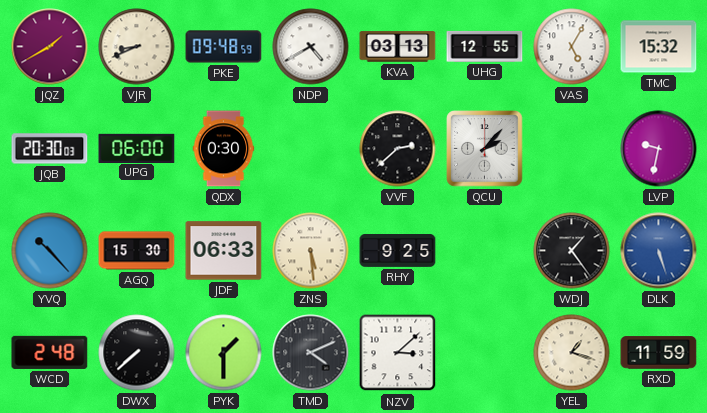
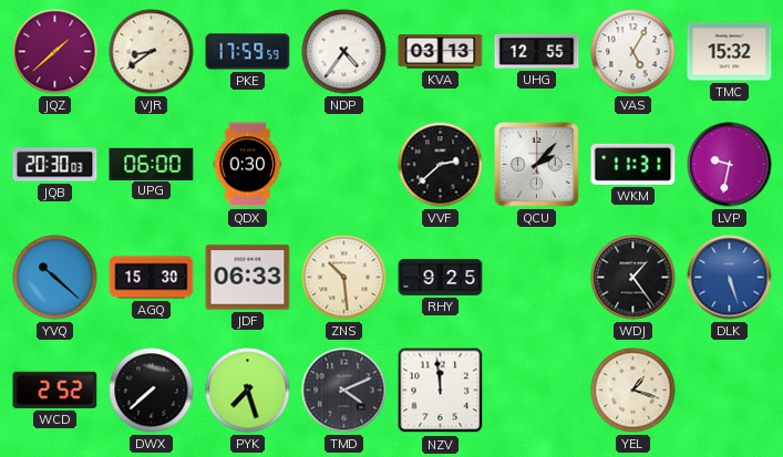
JQZ: 1:40 -> 1:38 (55, 52)
VJR: 8:41 -> 8:39 (152, 52)
PKE: 09:48 -> 17:59 (248, 52)
NDP: 4:40 -> 4:36 (344, 52)
WKM: none -> 11:31 (633, 164)
YVQ: 10:23 -> 10:22 (55, 278)
ZNS: 5:29 -> 10:29 (344, 278)
WCD: 2:48 -> 2:52 (55, 390)
PYK: 1:30 -> 7:27 (248, 391)
NZV: 3:08 -> 11:59 (441, 391)
RXD: 11:59 -> none (659, 353)
